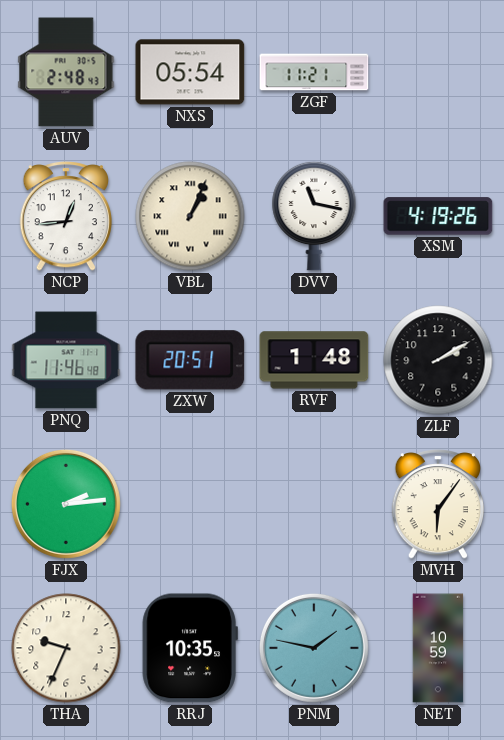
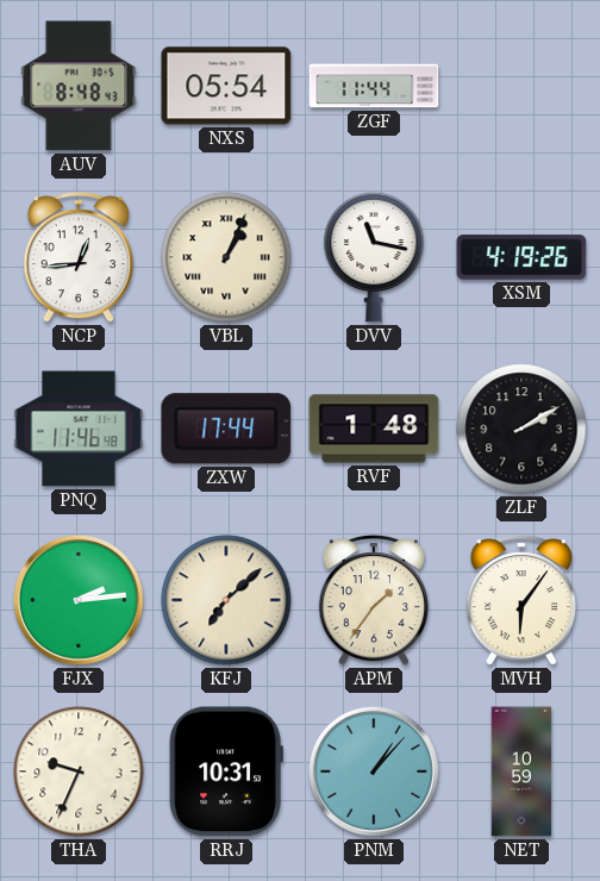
AUV: 2:48 -> 8:48 (79, 86)
ZGF: 11:21 -> 11:44 (374, 86)
ZXW: 20:51 -> 17:44 (226, 429)
KFJ: none -> 7:08 (226, 600)
APM: none -> 1:36 (373, 601)
RRJ: 10:35 -> 10:31 (226, 771)
PNM: 1:47 -> 1:07 (374, 771)
